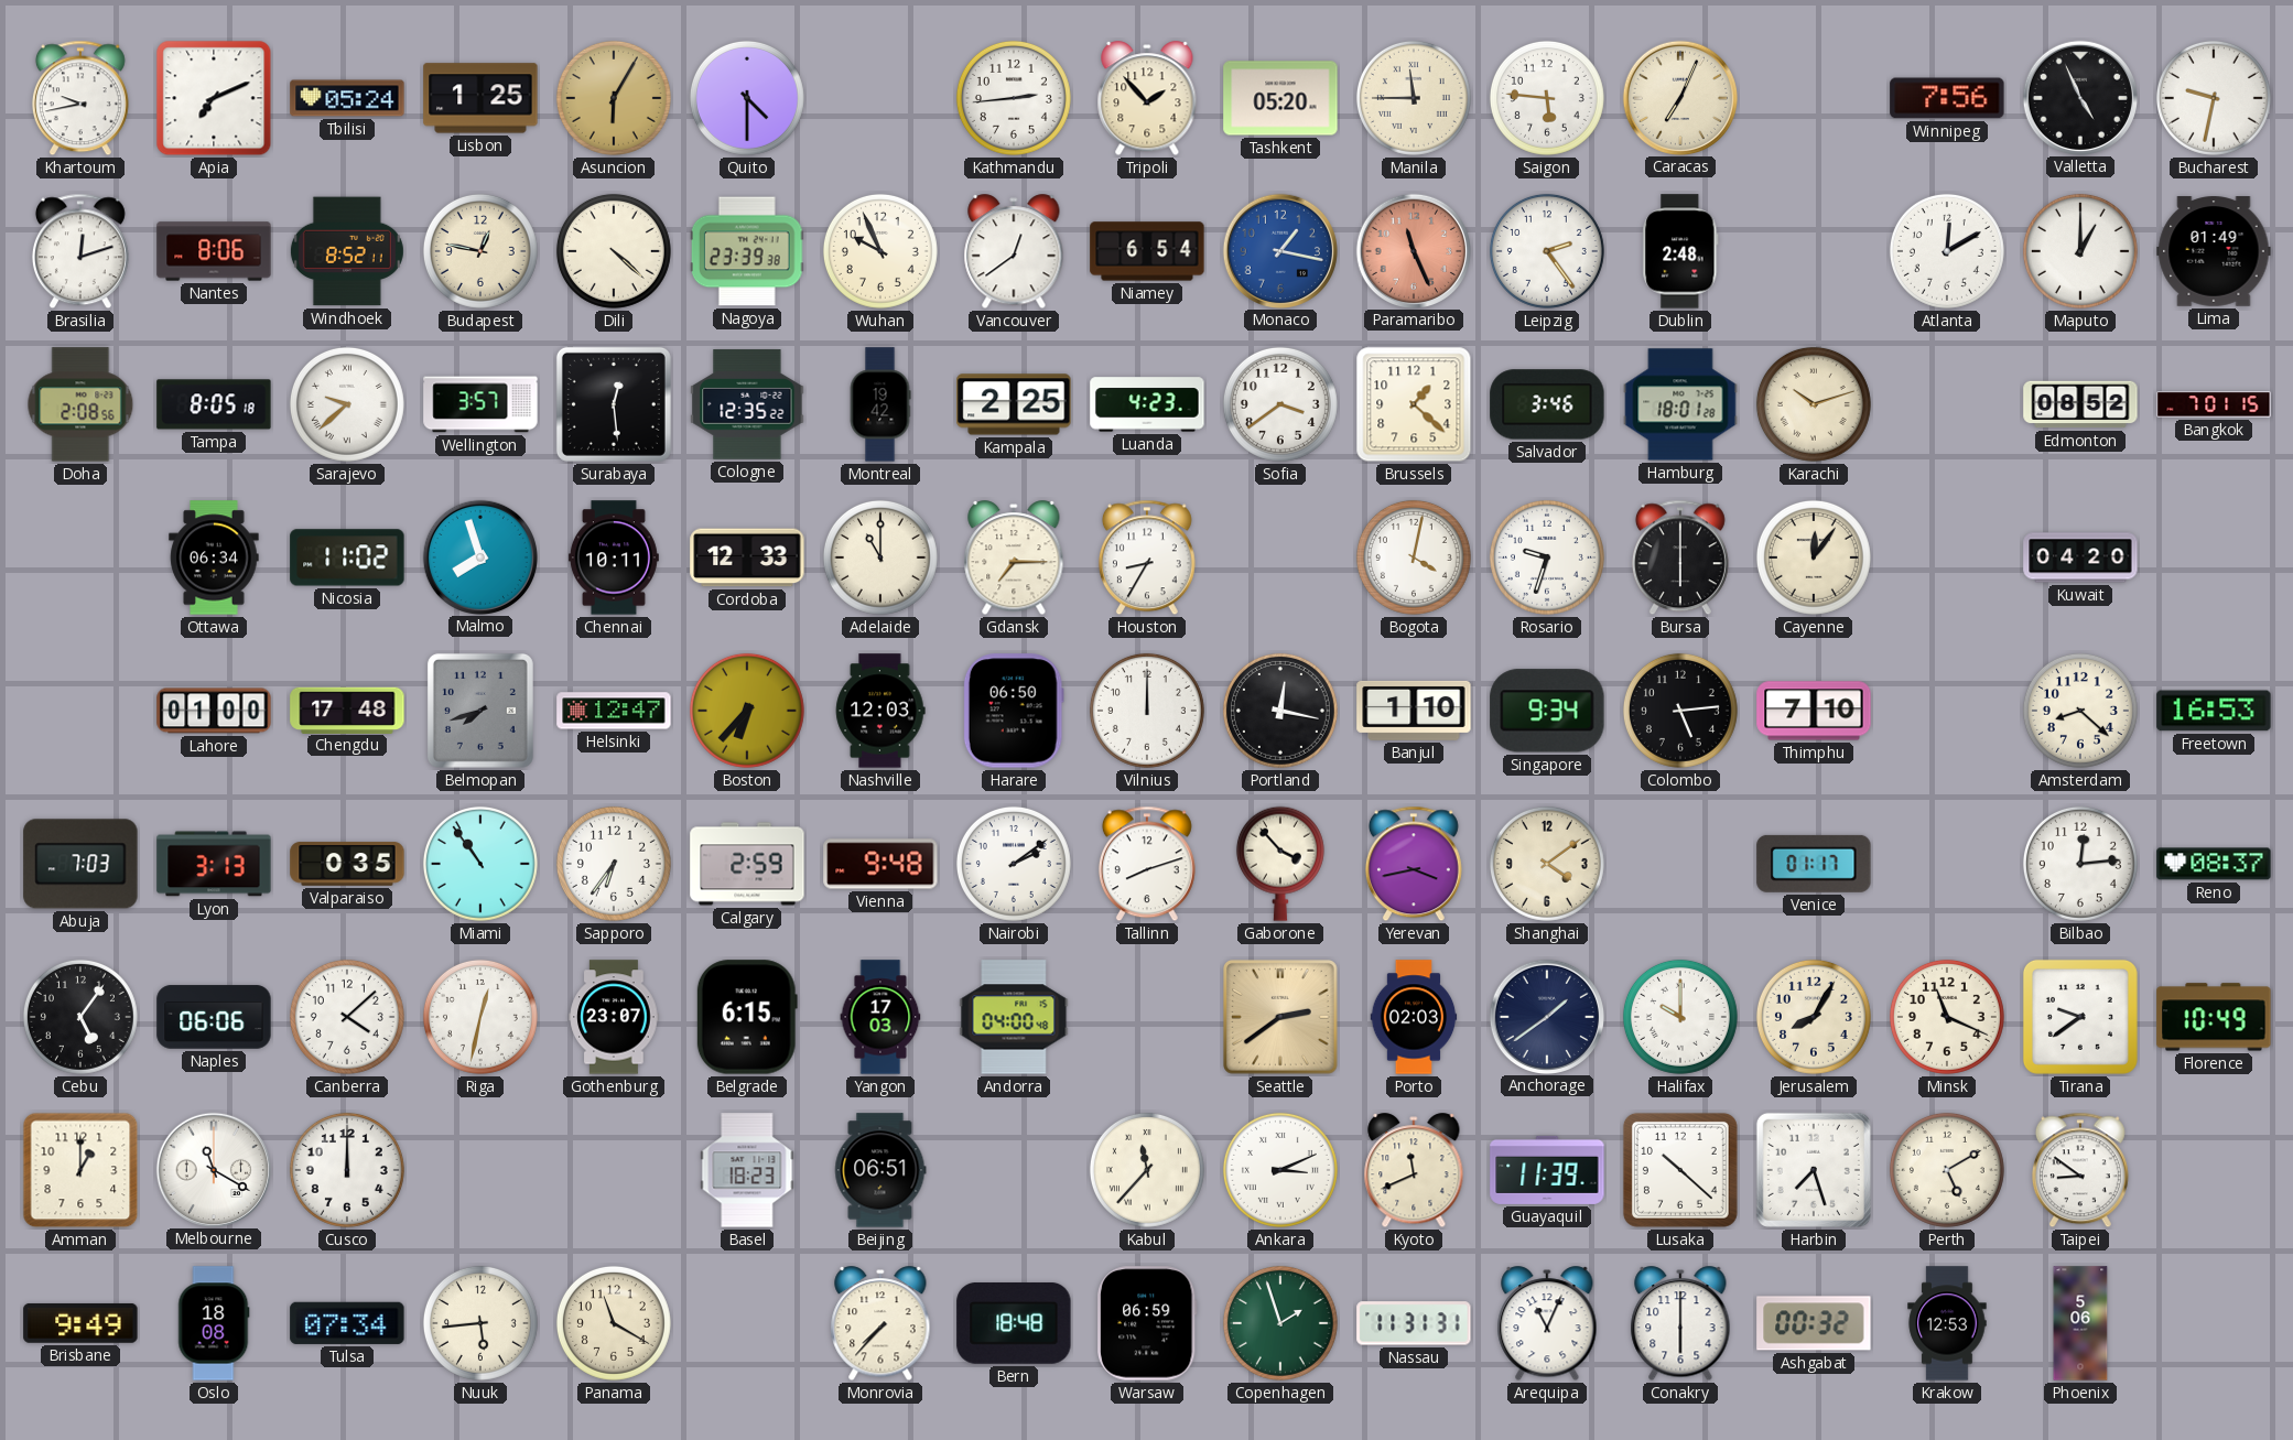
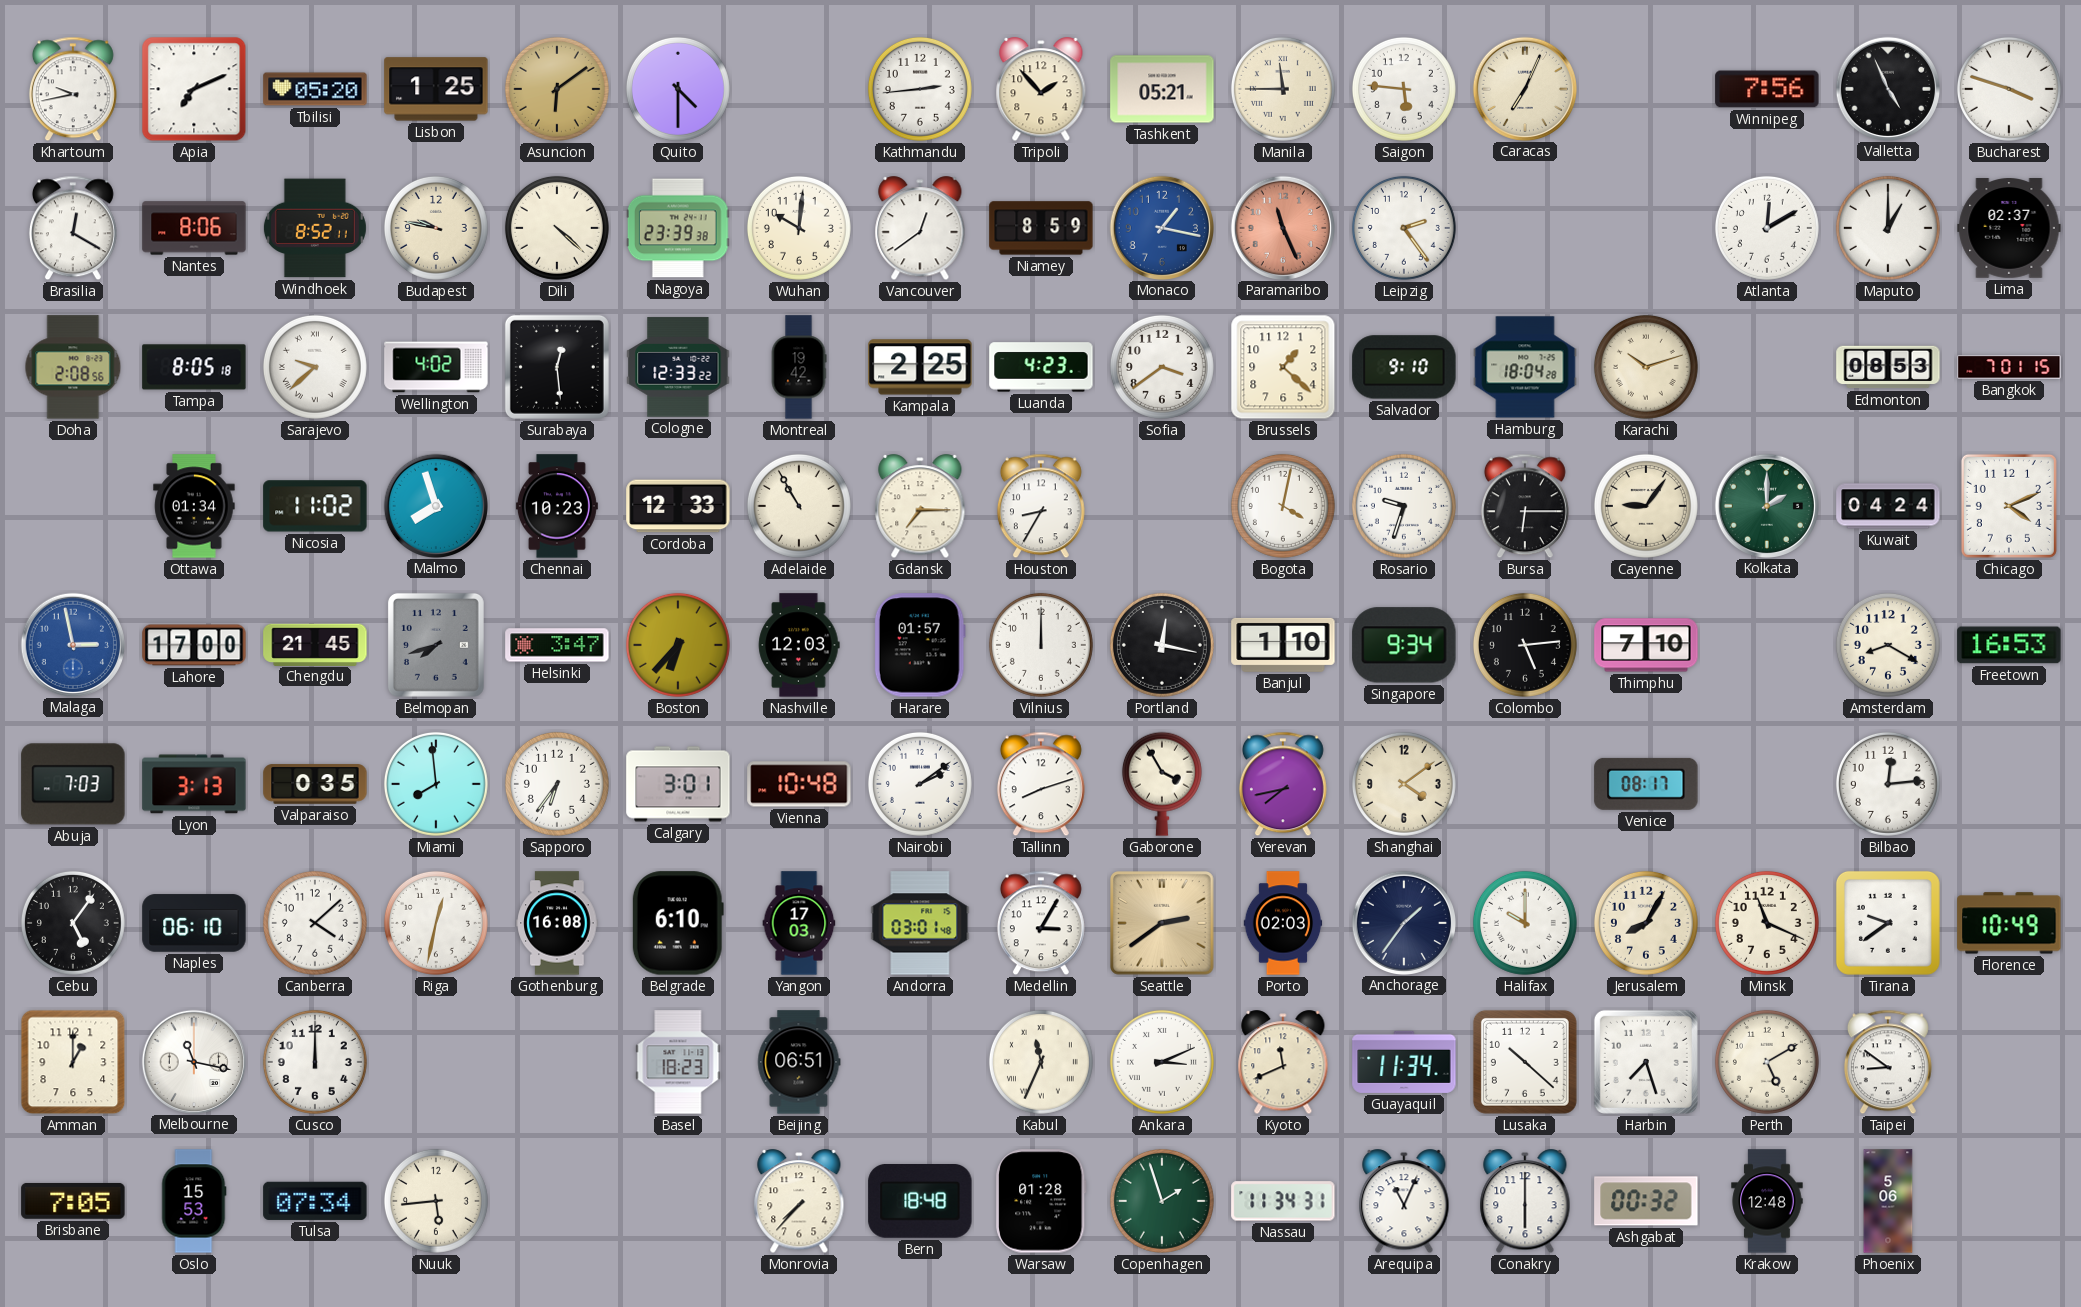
Tbilisi: 05:24 -> 05:20 (315, 89)
Asuncion: 6:05 -> 6:09 (557, 89)
Tashkent: 05:20 -> 05:21 (1162, 89)
Bucharest: 9:32 -> 3:48 (2009, 89)
Brasilia: 12:12 -> 12:20 (73, 228)
Budapest: 12:47 -> 9:47 (436, 228)
Wuhan: 9:56 -> 10:01 (799, 228)
Niamey: 6:54 -> 8:59 (1041, 228)
Dublin: 2:48 -> none (1680, 251)
Lima: 01:49 -> 02:37 (2009, 228)
Wellington: 3:57 -> 4:02 (436, 367)
Cologne: 12:35 -> 12:33 (678, 367)
Salvador: 3:46 -> 9:10 (1404, 367)
Hamburg: 18:01 -> 18:04 (1525, 367)
Edmonton: 08:52 -> 08:53 (1888, 367)
Ottawa: 06:34 -> 01:34 (194, 506)
Chennai: 10:11 -> 10:23 (557, 506)
Adelaide: 11:00 -> 10:55 (799, 506)
Bursa: 6:00 -> 6:15 (1525, 506)
Cayenne: 12:06 -> 9:06 (1646, 506)
Kolkata: none -> 2:00 (1766, 505)
Kuwait: 04:20 -> 04:24 (1888, 506)
Chicago: none -> 4:11 (2009, 506)
Malaga: none -> 2:58 (72, 644)
Lahore: 01:00 -> 17:00 (194, 645)
Chengdu: 17:48 -> 21:45 (315, 644)
Helsinki: 12:47 -> 3:47 (557, 645)
Harare: 06:50 -> 01:57 (920, 645)
Amsterdam: 8:22 -> 8:20 (1888, 645)
Miami: 10:54 -> 7:59 (436, 784)
Calgary: 2:59 -> 3:01 (678, 784)
Vienna: 9:48 -> 10:48 (799, 784)
Gaborone: 3:53 -> 3:55 (1162, 784)
Yerevan: 3:43 -> 7:43 (1283, 784)
Venice: 01:17 -> 08:17 (1646, 784)
Reno: 08:37 -> none (2214, 864)
Naples: 06:06 -> 06:10 (194, 923)
Gothenburg: 23:07 -> 16:08 (557, 923)
Belgrade: 6:15 -> 6:10 (678, 923)
Andorra: 04:00 -> 03:01 (920, 923)
Medellin: none -> 3:05 (1041, 923)
Anchorage: 1:39 -> 1:36 (1403, 922)
Melbourne: 11:20 -> 11:17 (193, 1061)
Kabul: 11:37 -> 11:34 (1041, 1062)
Guayaquil: 11:39 -> 11:34 (1404, 1062)
Brisbane: 9:49 -> 7:05 (73, 1201)
Oslo: 18:08 -> 15:53 (194, 1201)
Panama: 11:20 -> none (614, 1323)
Warsaw: 06:59 -> 01:28 (1041, 1201)
Nassau: 11:31 -> 11:34 (1283, 1201)
Krakow: 12:53 -> 12:48 (1767, 1201)
